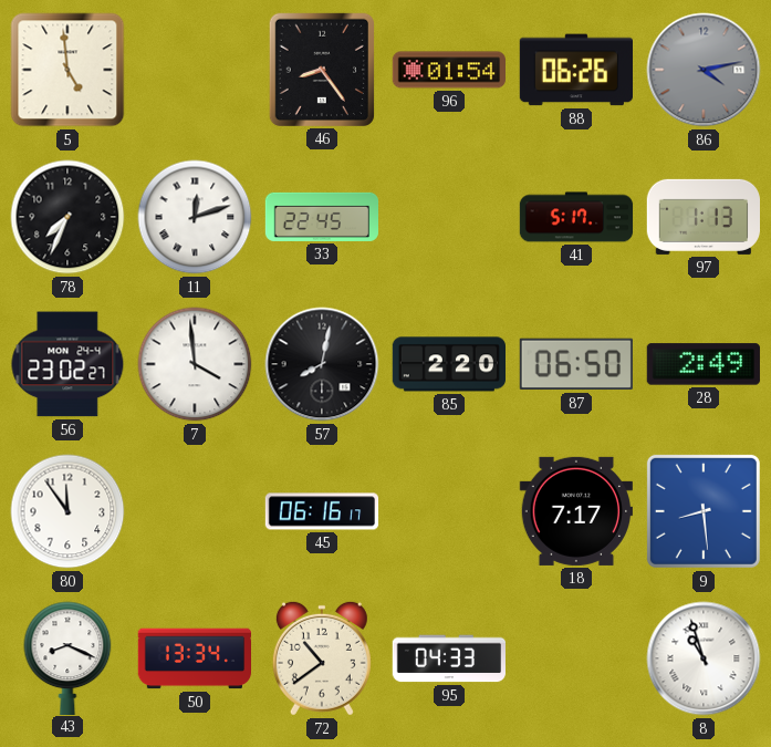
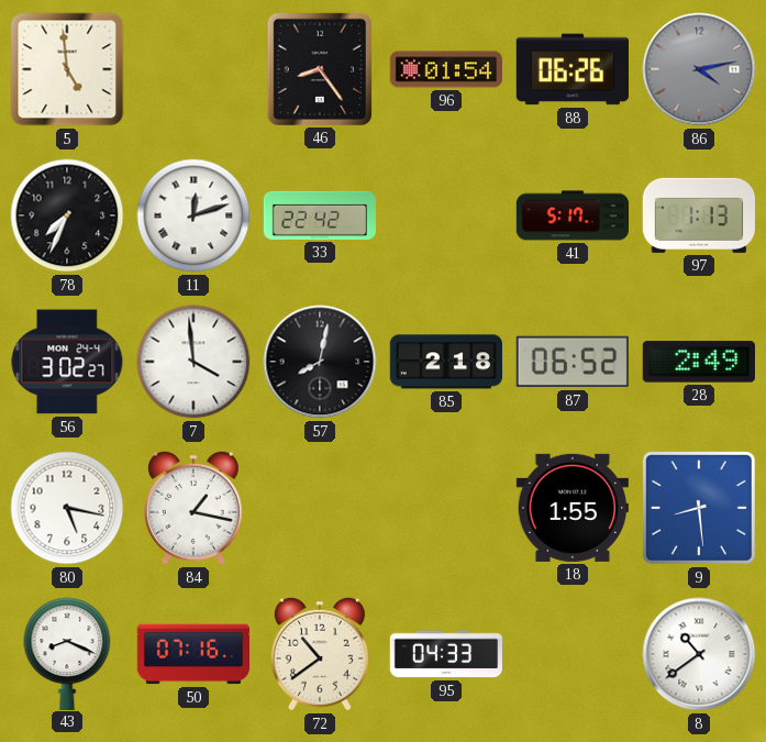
33: 22:45 -> 22:42 (320, 215)
56: 23:02 -> 3:02 (67, 362)
85: 2:20 -> 2:18 (445, 362)
87: 06:50 -> 06:52 (573, 362)
80: 11:54 -> 5:17 (67, 508)
84: none -> 1:17 (193, 508)
45: 06:16 -> none (322, 511)
18: 7:17 -> 1:55 (573, 508)
50: 13:34 -> 07:16 (192, 654)
8: 10:57 -> 10:39 (699, 654)
